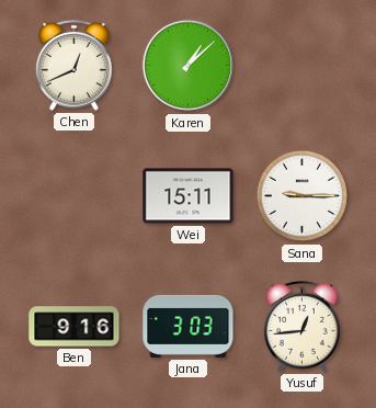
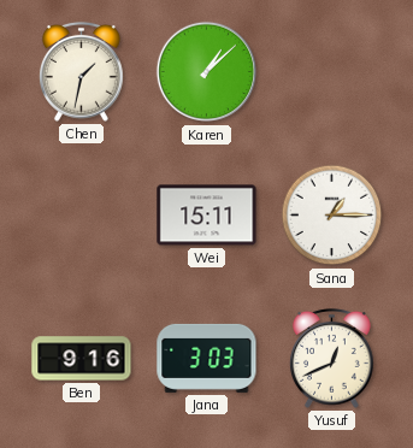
Chen: 12:41 -> 1:32 (81, 71)
Sana: 9:15 -> 1:15 (332, 216)
Yusuf: 12:44 -> 12:41 (331, 358)
